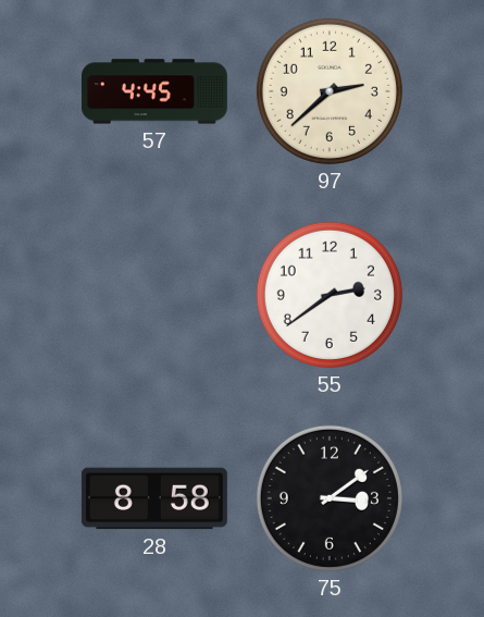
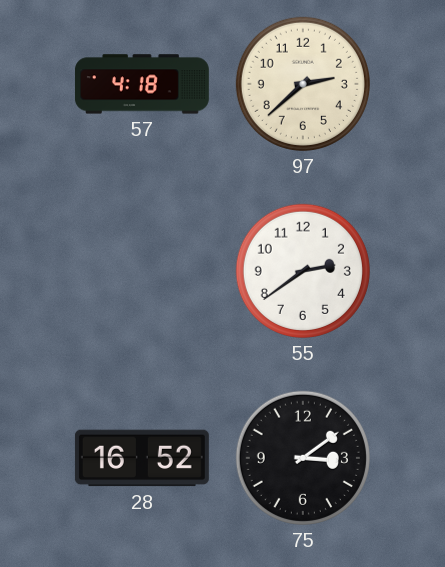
57: 4:45 -> 4:18 (142, 84)
28: 8:58 -> 16:52 (142, 458)
